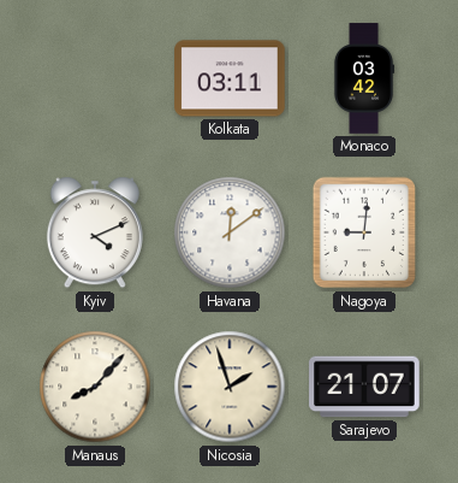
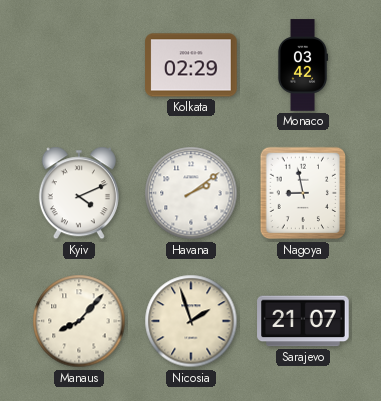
Kolkata: 03:11 -> 02:29 (191, 65)
Havana: 12:09 -> 2:09 (191, 193)
Nagoya: 9:01 -> 8:58 (303, 193)
